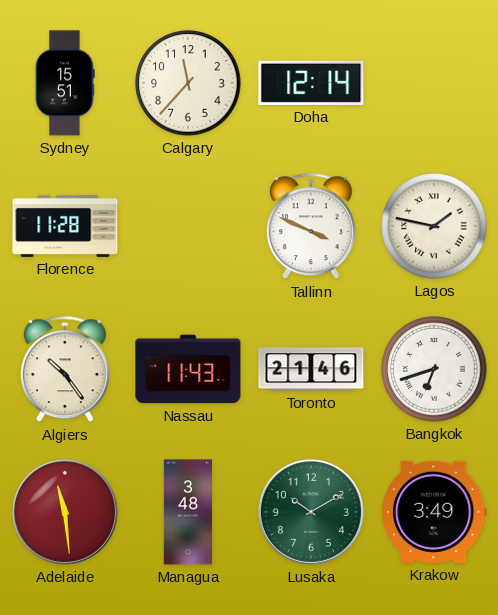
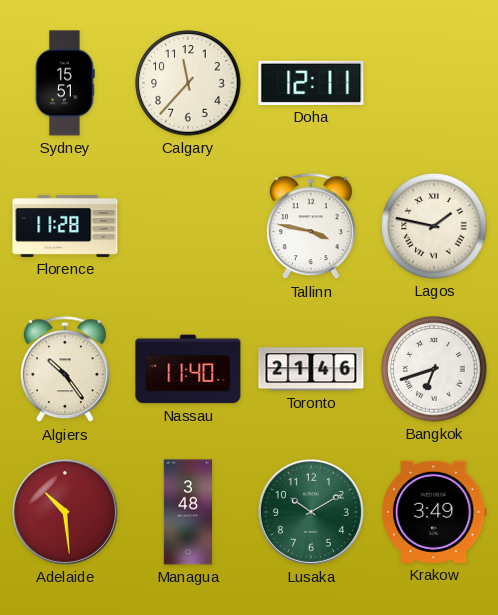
Doha: 12:14 -> 12:11 (311, 83)
Tallinn: 3:49 -> 3:47 (311, 227)
Nassau: 11:43 -> 11:40 (188, 369)
Adelaide: 11:29 -> 10:29 (65, 512)
